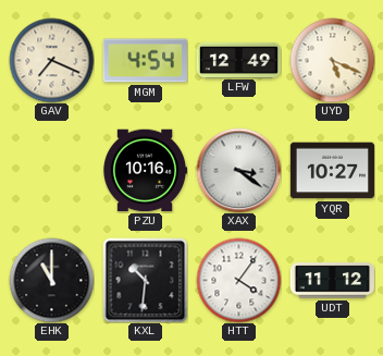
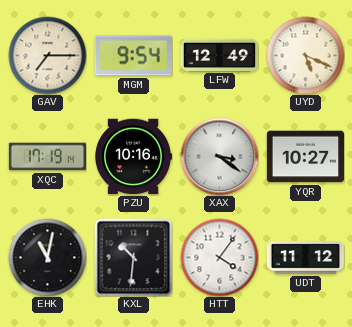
GAV: 7:19 -> 7:15 (47, 55)
MGM: 4:54 -> 9:54 (133, 56)
XQC: none -> 17:19 (47, 157)
EHK: 11:00 -> 11:02 (47, 257)
